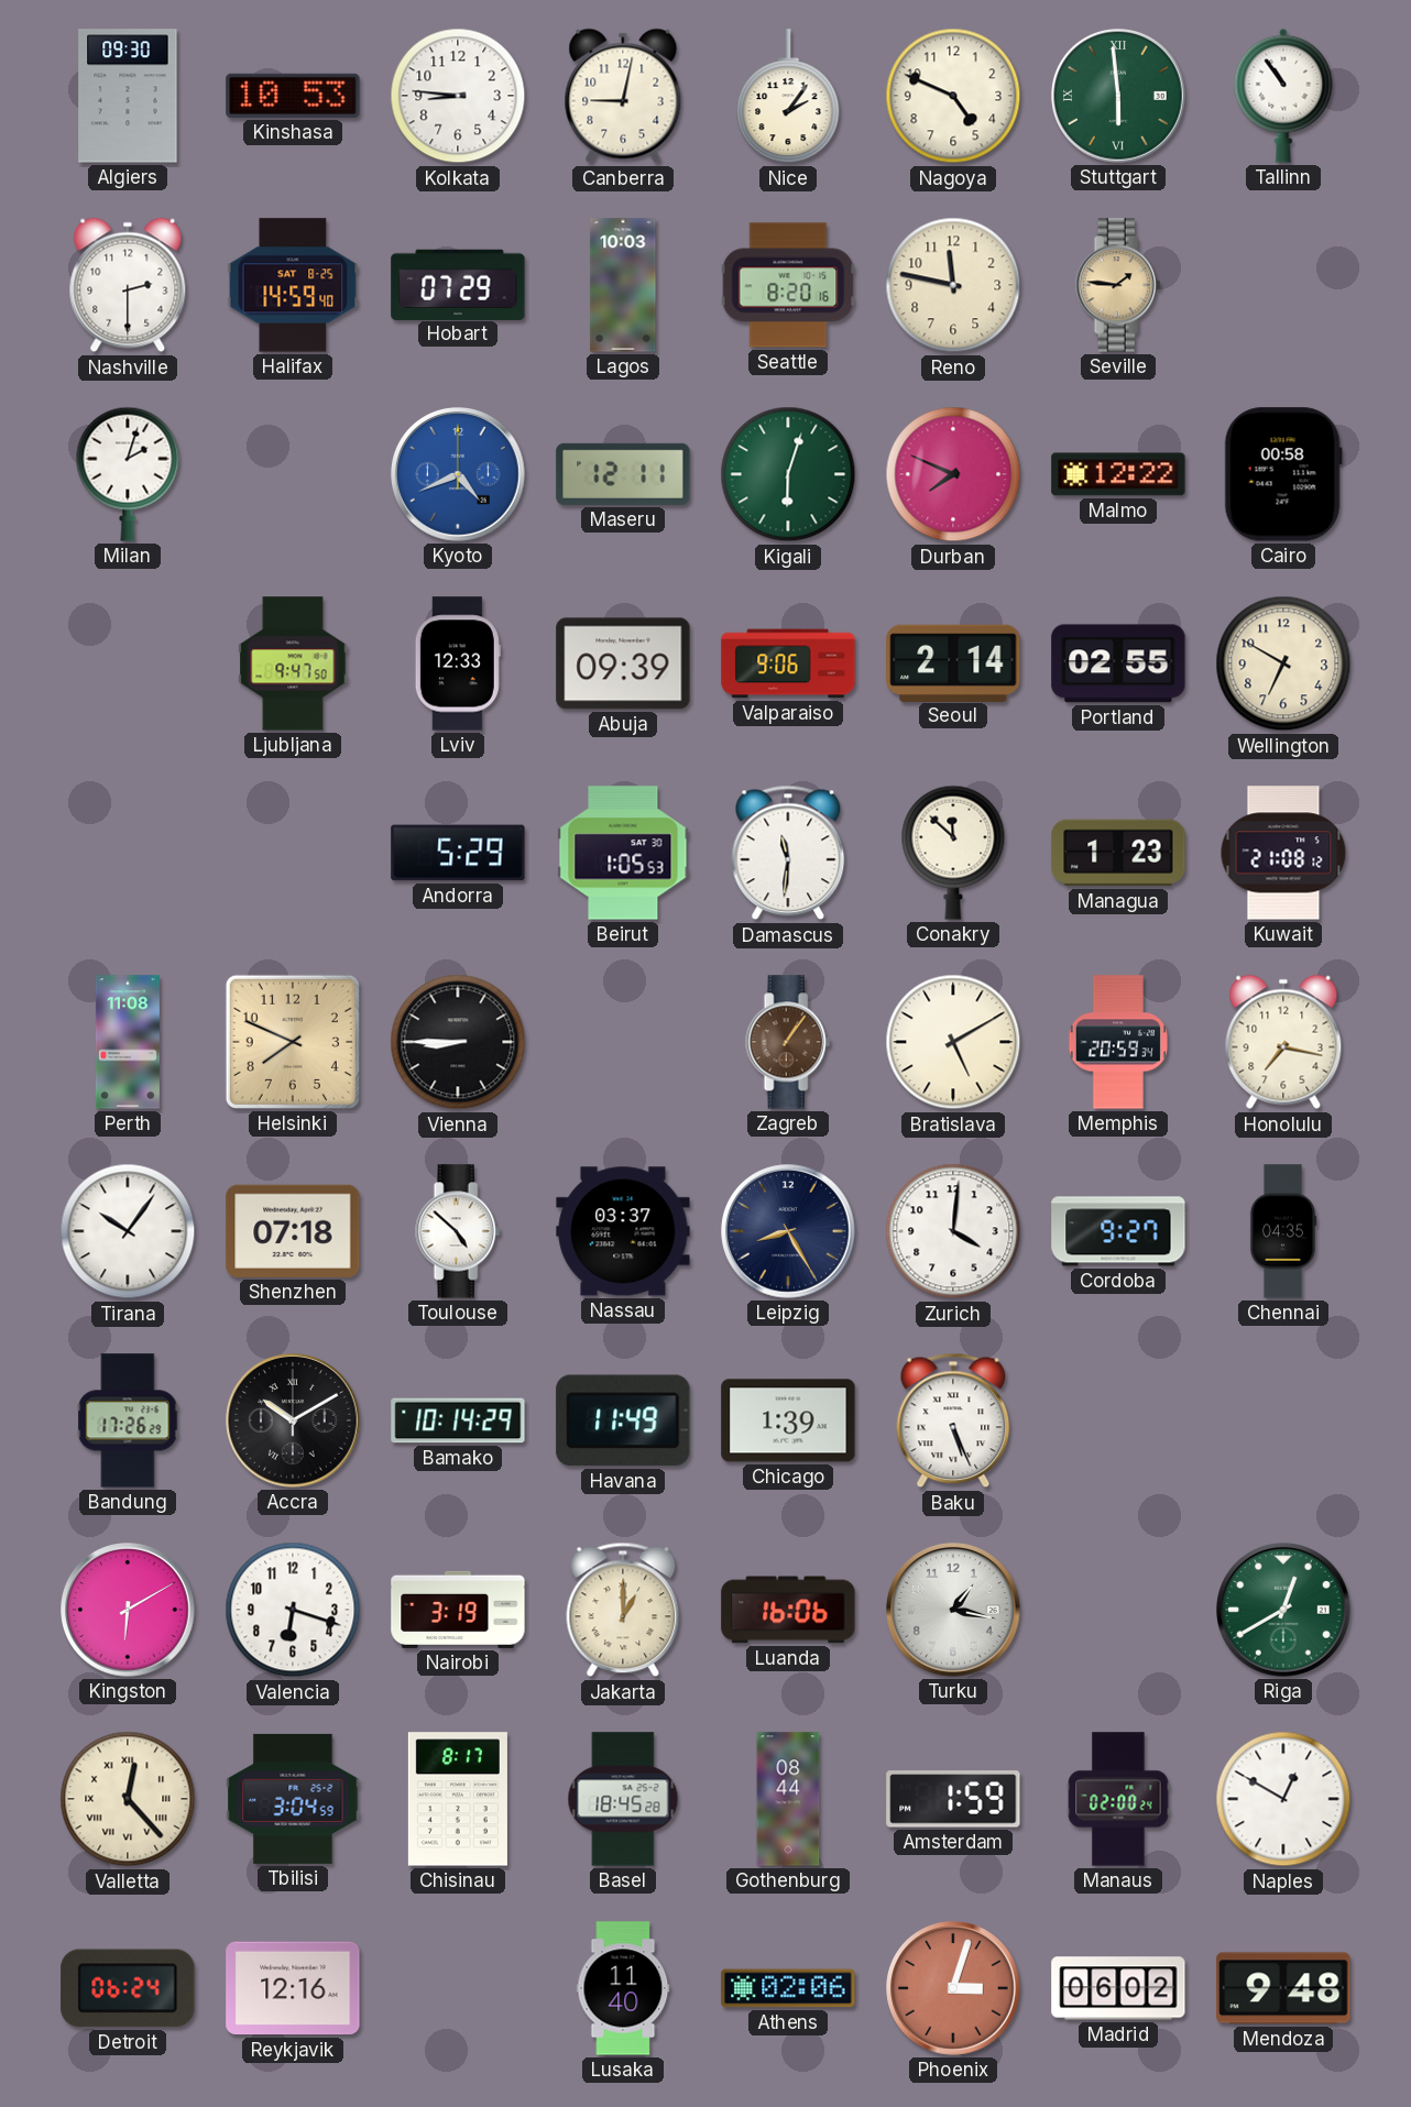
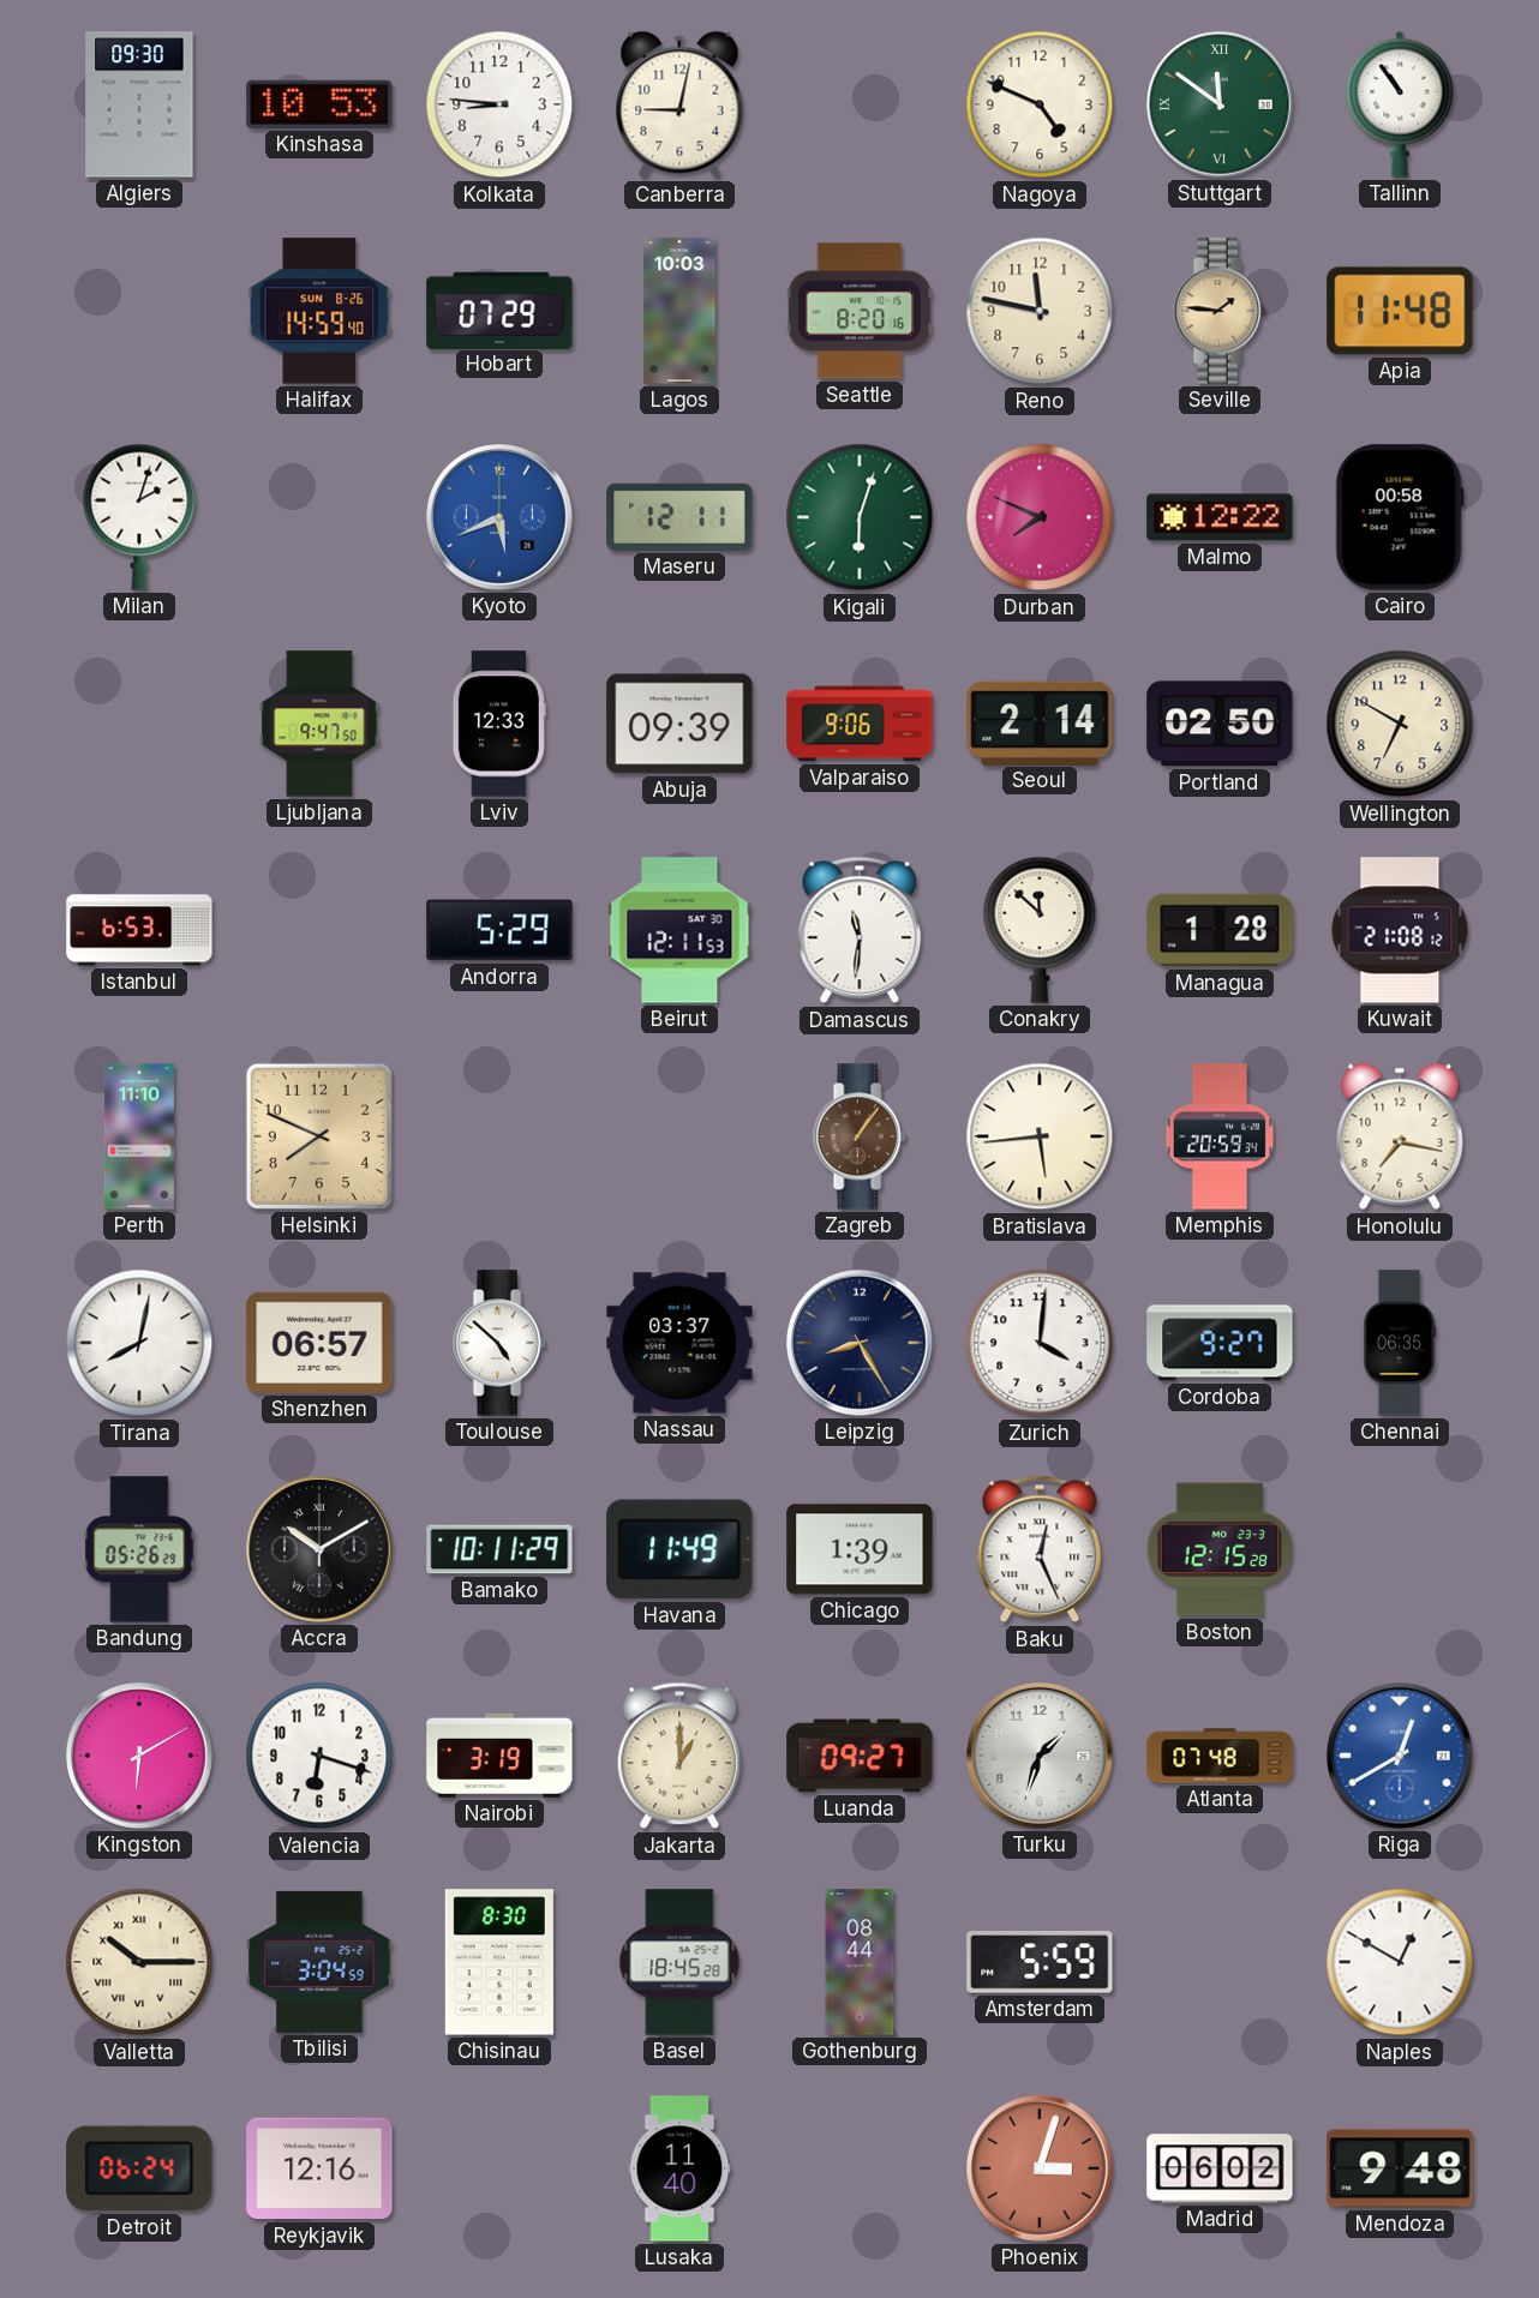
Nice: 2:06 -> none (788, 97)
Stuttgart: 5:59 -> 11:51 (1220, 104)
Nashville: 2:30 -> none (128, 285)
Halifax date: SAT 8-25 -> SUN 8-26 (319, 311)
Apia: none -> 11:48 (1400, 311)
Kyoto: 4:41 -> 5:41 (499, 517)
Portland: 02:55 -> 02:50 (1220, 724)
Istanbul: none -> 6:53 (139, 930)
Beirut: 1:05 -> 12:11 (679, 930)
Managua: 1:23 -> 1:28 (1220, 930)
Perth: 11:08 -> 11:10 (139, 1136)
Vienna: 8:45 -> none (458, 1042)
Bratislava: 5:10 -> 5:44 (1040, 1136)
Tirana: 10:06 -> 8:02 (139, 1343)
Shenzhen: 07:18 -> 06:57 (319, 1343)
Chennai: 04:35 -> 06:35 (1400, 1343)
Bandung: 17:26 -> 05:26 (139, 1549)
Bamako: 10:14 -> 10:11 (499, 1549)
Baku: 5:26 -> 12:26 (1040, 1549)
Boston: none -> 12:15 (1220, 1549)
Luanda: 16:06 -> 09:27 (860, 1756)
Turku: 1:17 -> 1:33 (1040, 1756)
Atlanta: none -> 07:48 (1220, 1756)
Riga dial: green -> blue (1400, 1756)
Valletta: 12:23 -> 10:15 (139, 1962)
Chisinau: 8:17 -> 8:30 (499, 1962)
Amsterdam: 1:59 -> 5:59 (1040, 1962)
Manaus: 02:00 -> none (1118, 1799)
Athens: 02:06 -> none (788, 1988)
